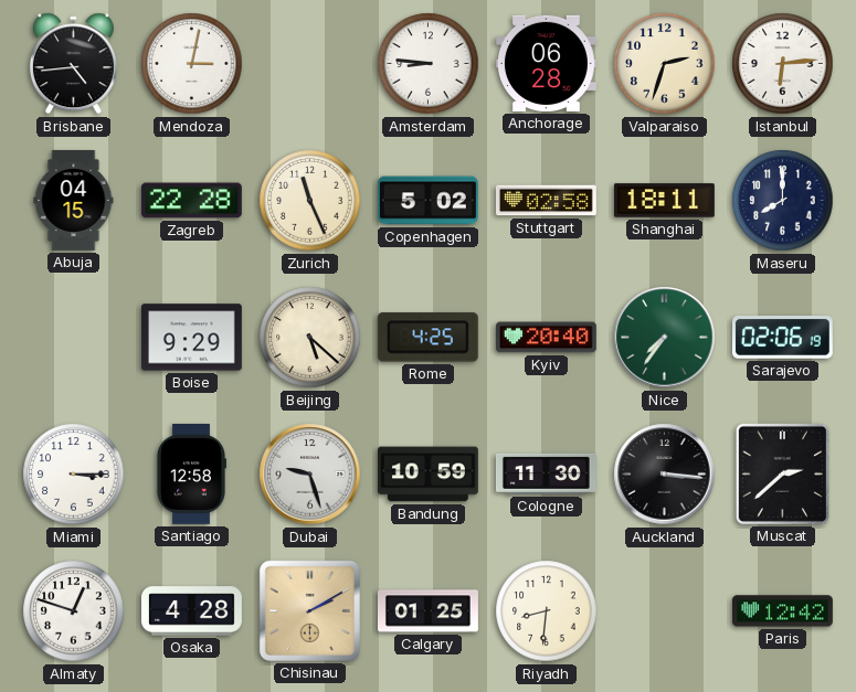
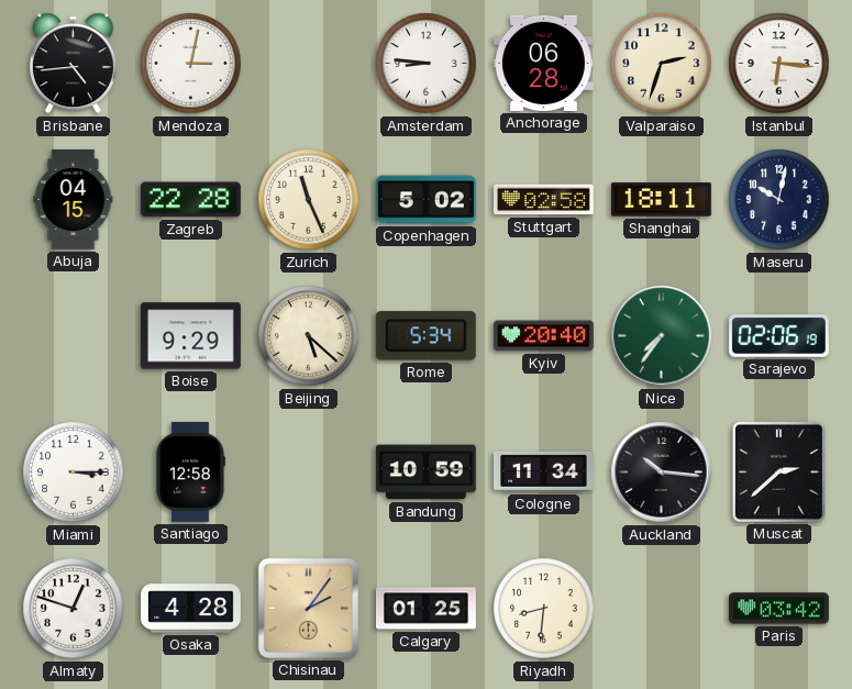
Istanbul: 6:14 -> 6:16 (779, 64)
Maseru: 8:00 -> 10:02 (779, 200)
Rome: 4:25 -> 5:34 (425, 336)
Dubai: 9:27 -> none (310, 475)
Cologne: 11:30 -> 11:34 (543, 471)
Auckland: 3:16 -> 10:16 (662, 473)
Chisinau: 2:10 -> 2:06 (308, 608)
Paris: 12:42 -> 03:42 (778, 609)
